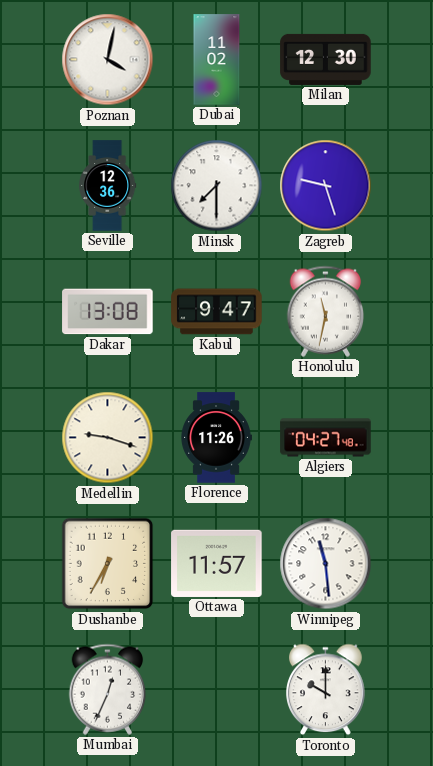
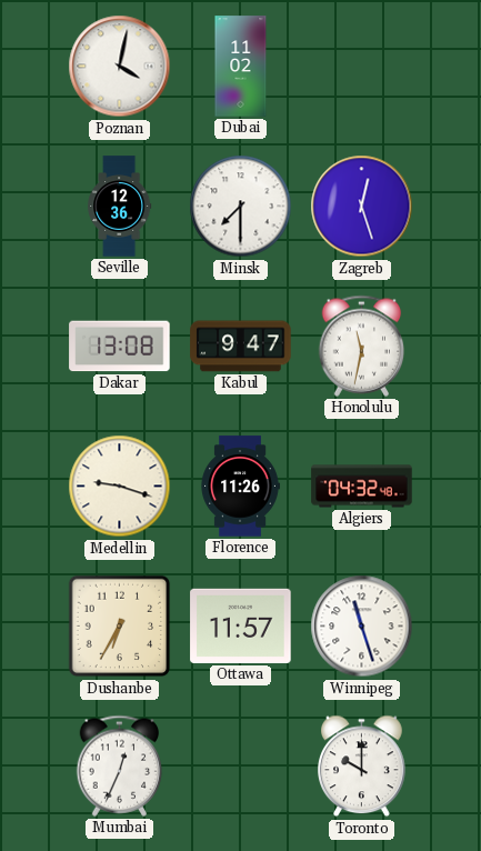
Milan: 12:30 -> none (326, 59)
Zagreb: 9:27 -> 12:27 (362, 207)
Algiers: 04:27 -> 04:32 (362, 487)
Winnipeg: 11:29 -> 11:27 (362, 627)
